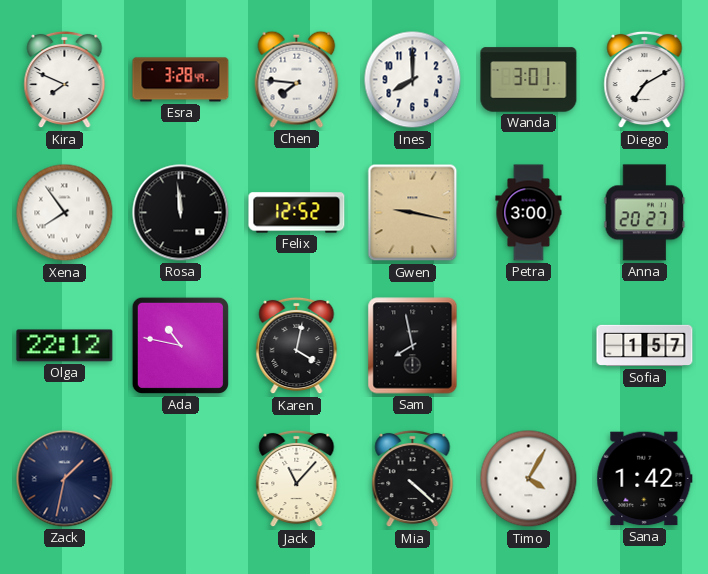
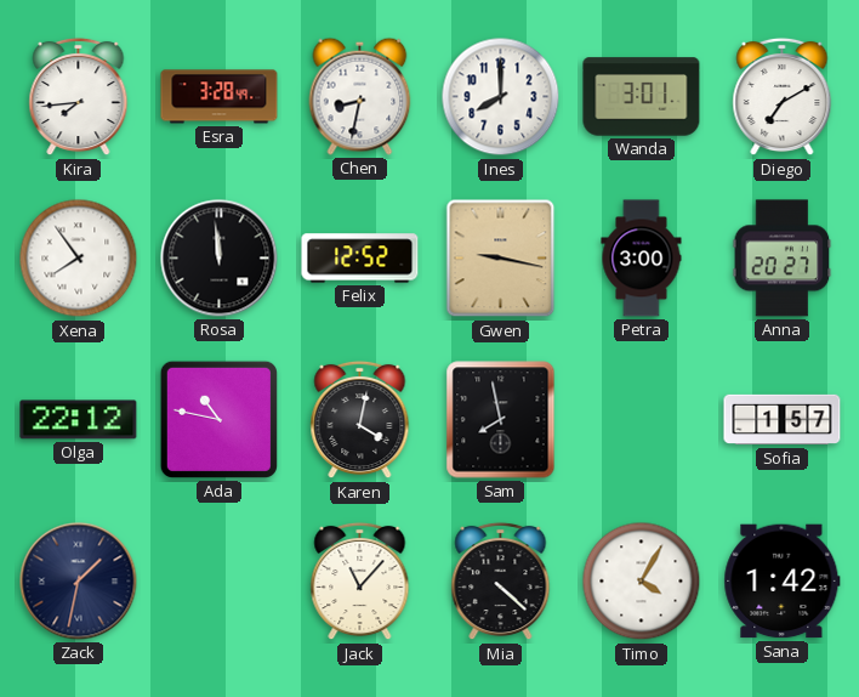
Kira: 7:49 -> 7:44 (79, 97)
Chen: 7:46 -> 8:32 (360, 96)
